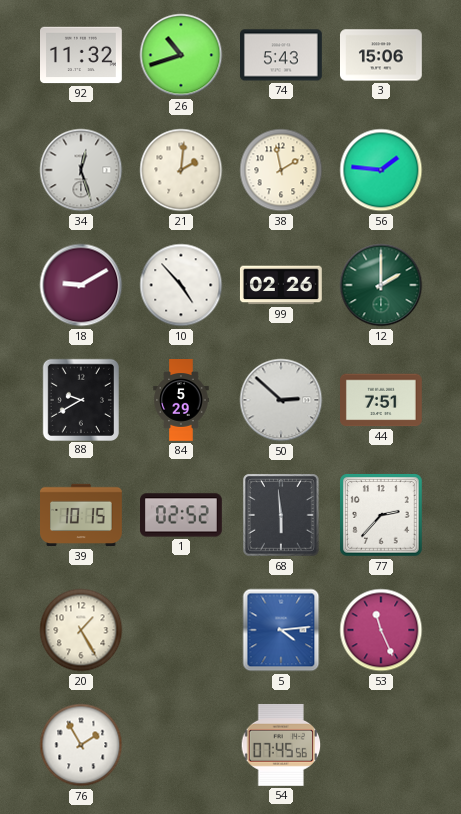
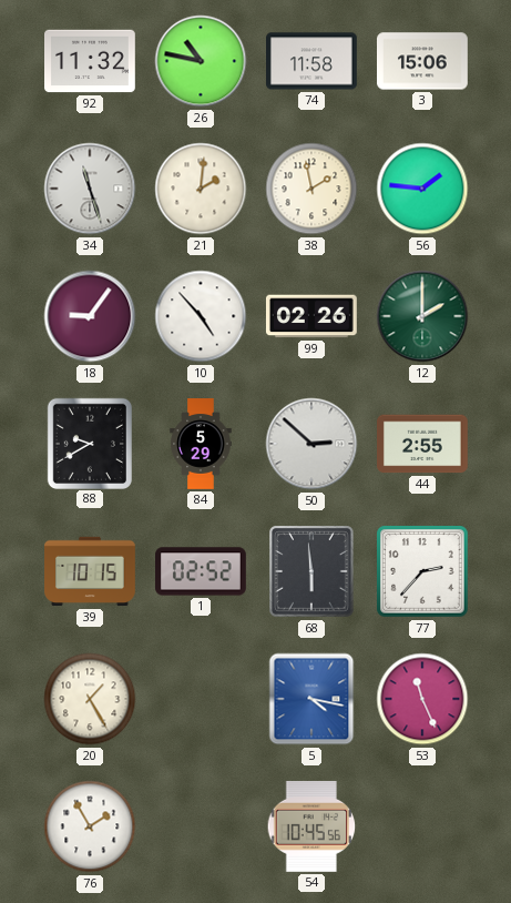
26: 10:42 -> 10:47 (201, 61)
74: 5:43 -> 11:58 (313, 61)
34: 12:27 -> 11:27 (90, 189)
18: 9:10 -> 9:06 (90, 316)
44: 7:51 -> 2:55 (423, 444)
5: 4:14 -> 4:17 (311, 699)
54: 07:45 -> 10:45 (311, 826)
